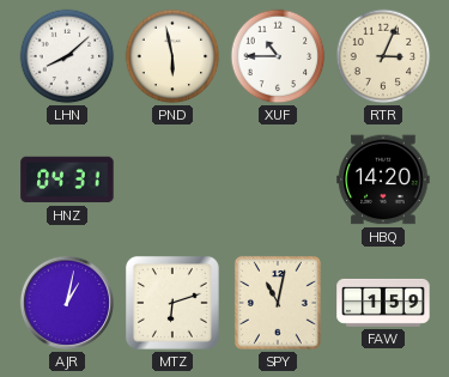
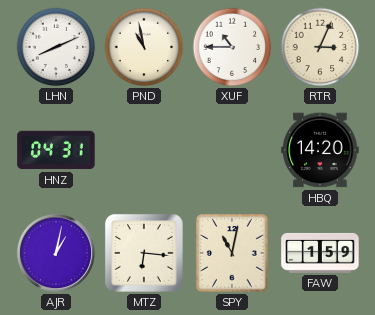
LHN: 8:08 -> 8:11 (56, 47)
PND: 5:58 -> 10:58 (144, 47)
MTZ: 6:12 -> 6:16 (144, 253)
